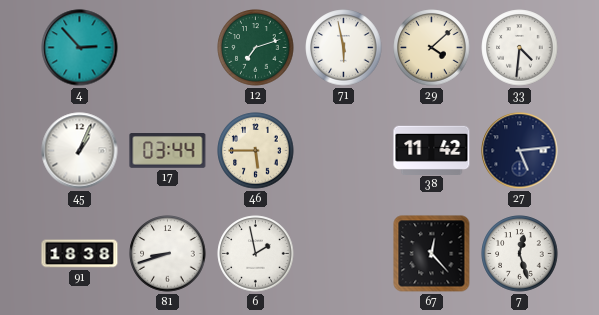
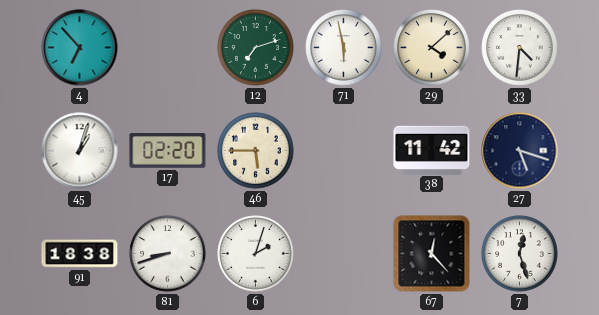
4: 2:53 -> 6:53 (80, 48)
45: 1:04 -> 1:03 (80, 151)
17: 03:44 -> 02:20 (168, 151)
27: 5:14 -> 5:18 (520, 151)
6: 1:58 -> 2:03 (256, 254)
